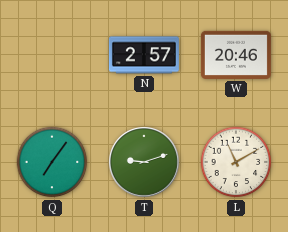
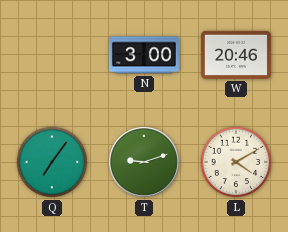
N: 2:57 -> 3:00 (144, 55)
L: 11:10 -> 4:10 (236, 162)
